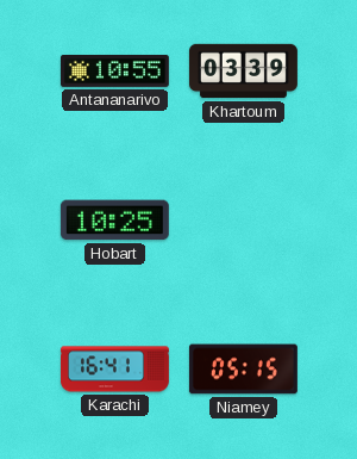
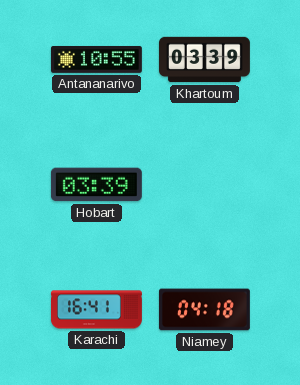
Hobart: 10:25 -> 03:39 (96, 185)
Niamey: 05:15 -> 04:18 (204, 310)
